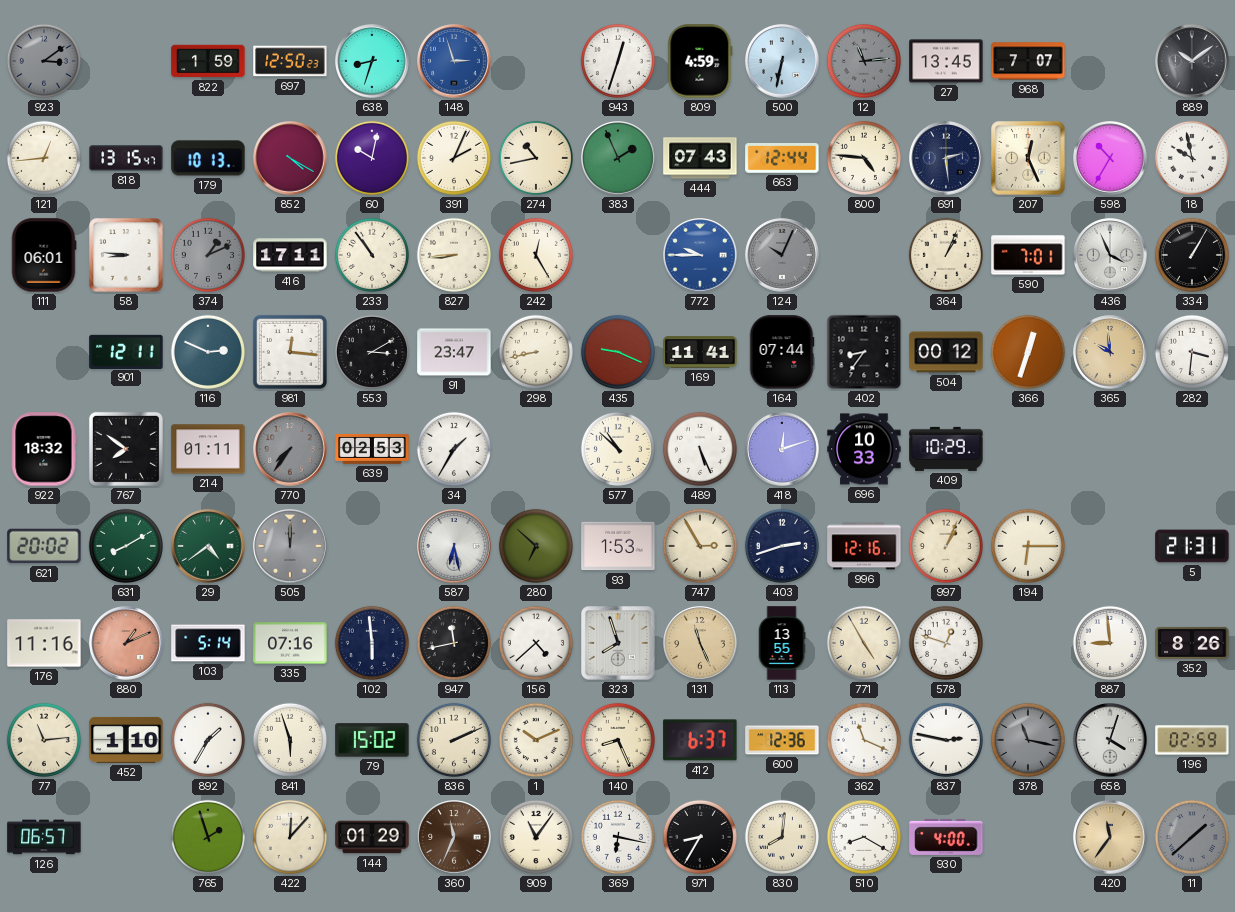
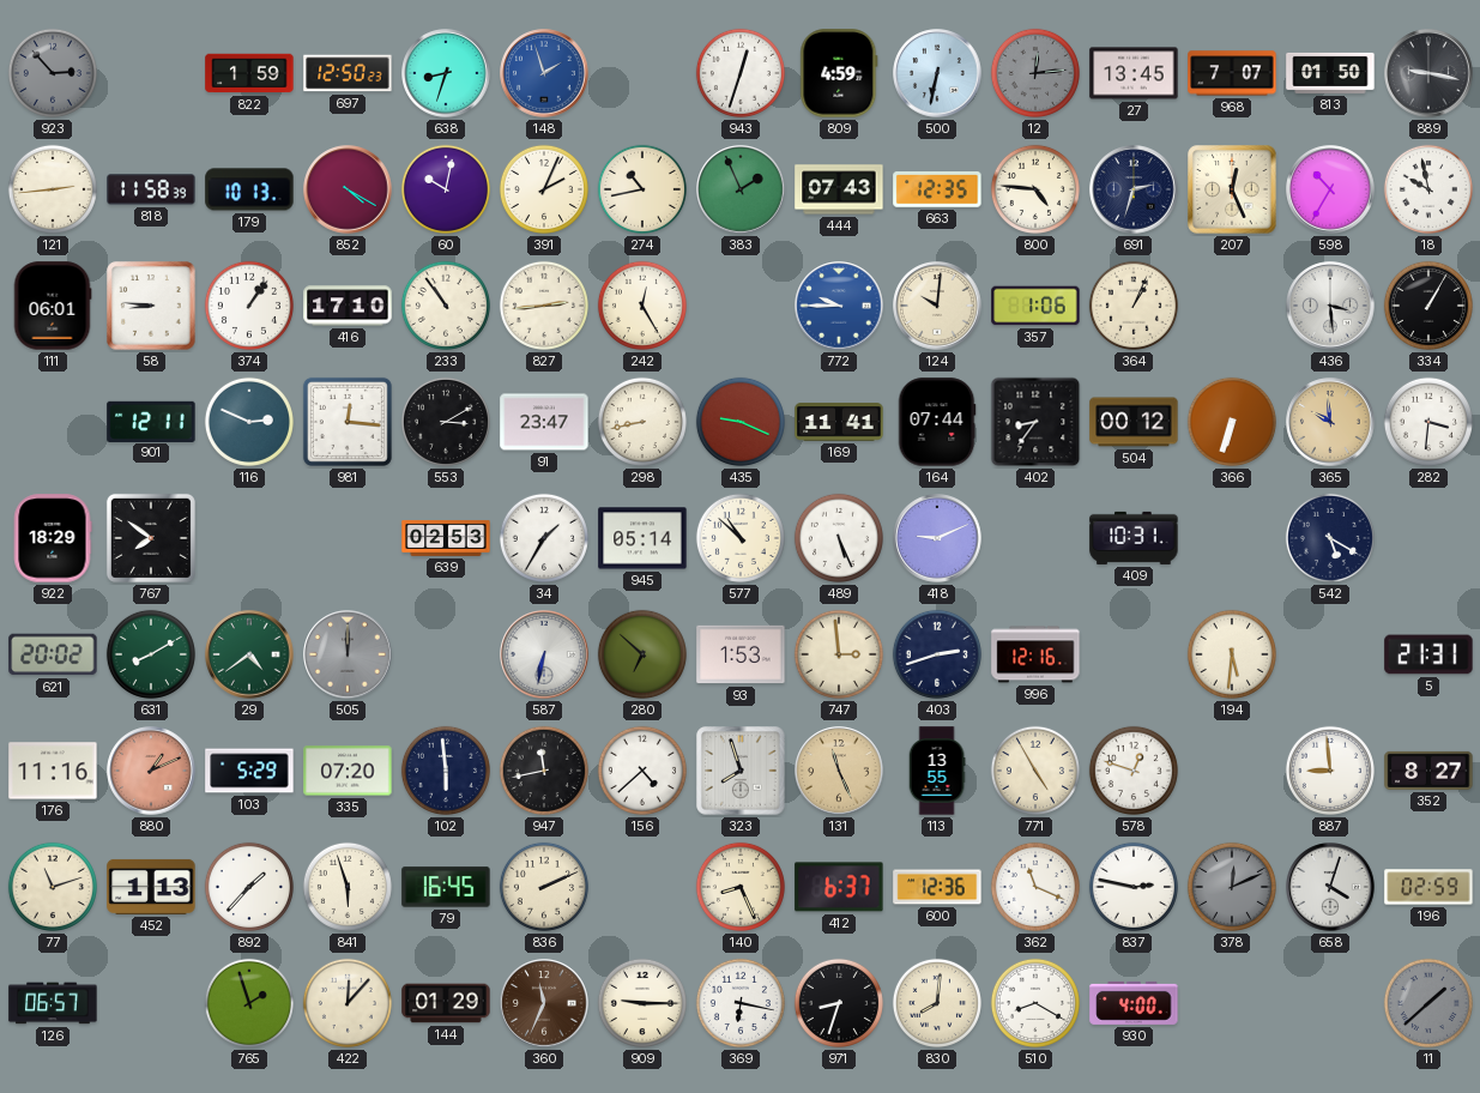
923: 3:09 -> 2:53 (53, 73)
148: 2:57 -> 1:57 (544, 73)
12: 11:14 -> 12:14 (1035, 73)
813: none -> 01:50 (1330, 73)
889: 10:09 -> 9:17 (1428, 73)
121: 12:44 -> 2:44 (53, 189)
818: 13:15 -> 11:58 (151, 189)
663: 12:44 -> 12:35 (937, 191)
691: 2:29 -> 2:33 (1134, 189)
374: 1:11 -> 1:06 (249, 306)
374 dial: grey -> white (249, 306)
416: 17:11 -> 17:10 (348, 306)
827: 8:44 -> 2:44 (544, 306)
124: 10:04 -> 10:01 (937, 306)
124 dial: grey -> cream (937, 306)
357: none -> 1:06 (1035, 306)
590: 7:01 -> none (1028, 255)
436: 3:56 -> 3:29 (1330, 306)
366: 12:33 -> 6:33 (1232, 422)
922: 18:32 -> 18:29 (53, 538)
214: 01:11 -> none (208, 449)
770: 7:36 -> none (290, 449)
945: none -> 05:14 (642, 538)
418: 12:12 -> 9:11 (937, 538)
696: 10:33 -> none (864, 449)
409: 10:29 -> 10:31 (1134, 538)
542: none -> 5:20 (1330, 538)
587: 6:28 -> 6:32 (544, 654)
747: 2:55 -> 2:59 (839, 654)
997: 1:04 -> none (946, 546)
194: 6:15 -> 5:31 (1232, 654)
103: 5:14 -> 5:29 (249, 771)
335: 07:16 -> 07:20 (348, 771)
352: 8:26 -> 8:27 (1428, 771)
77: 11:14 -> 11:12 (53, 887)
452: 1:10 -> 1:13 (151, 887)
892: 1:35 -> 1:37 (249, 887)
79: 15:02 -> 16:45 (446, 887)
1: 10:11 -> none (536, 740)
378: 11:17 -> 12:11 (1232, 887)
909: 11:06 -> 9:15 (642, 1003)
971: 8:35 -> 8:33 (839, 1003)
420: 11:36 -> none (1110, 837)
